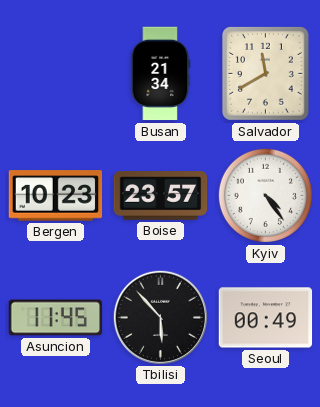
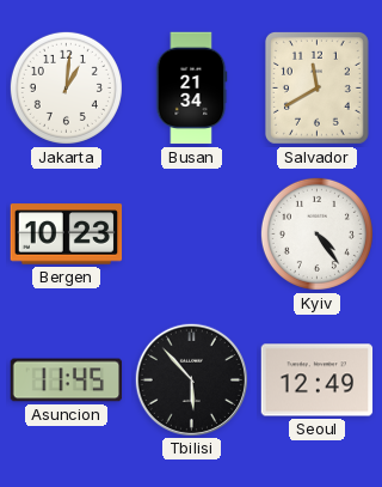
Jakarta: none -> 1:01 (66, 87)
Boise: 23:57 -> none (161, 196)
Seoul: 00:49 -> 12:49 (318, 381)
